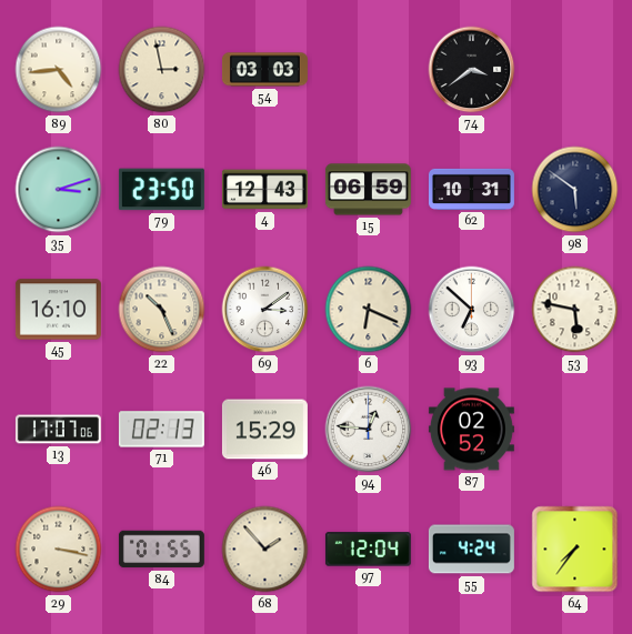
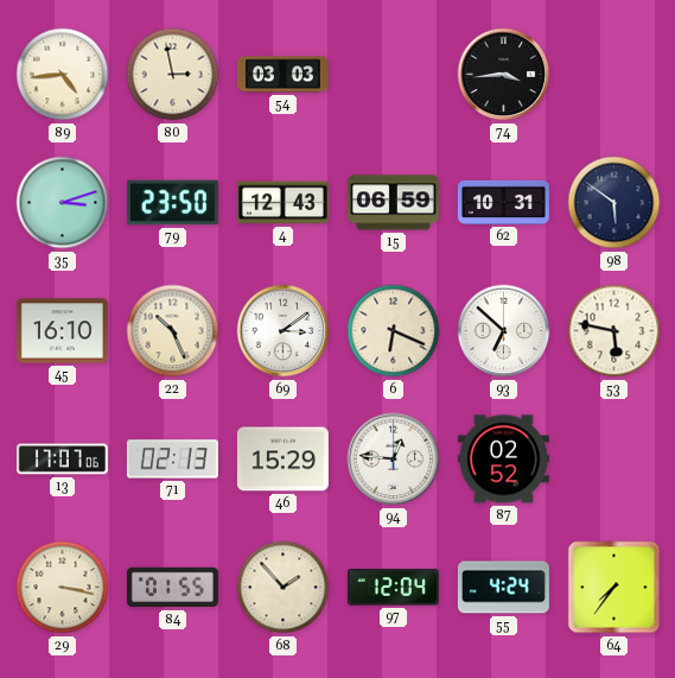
74: 3:39 -> 3:44 (504, 75)
